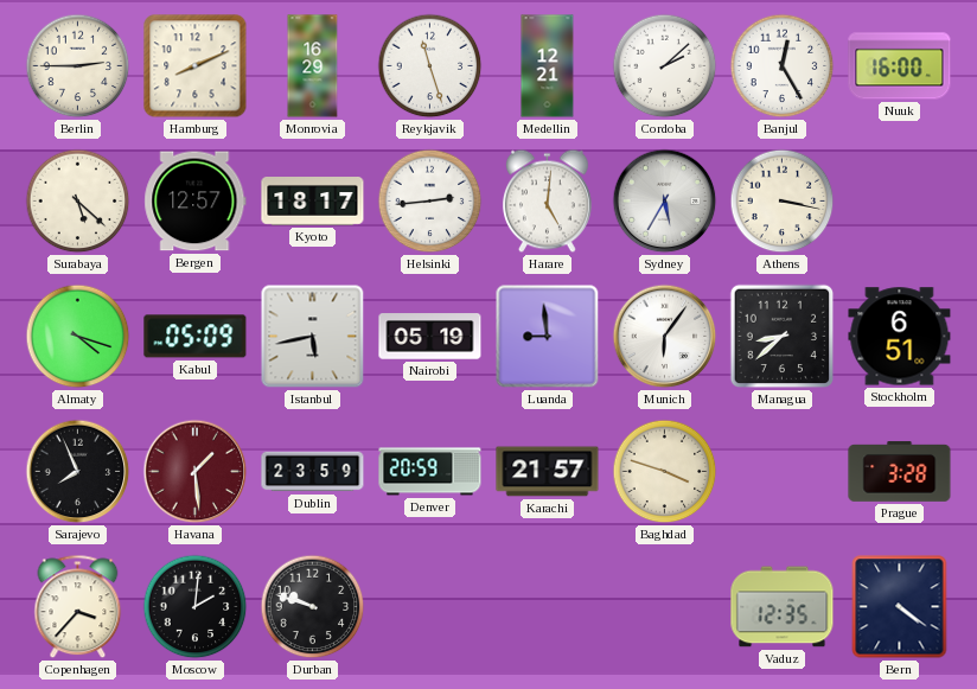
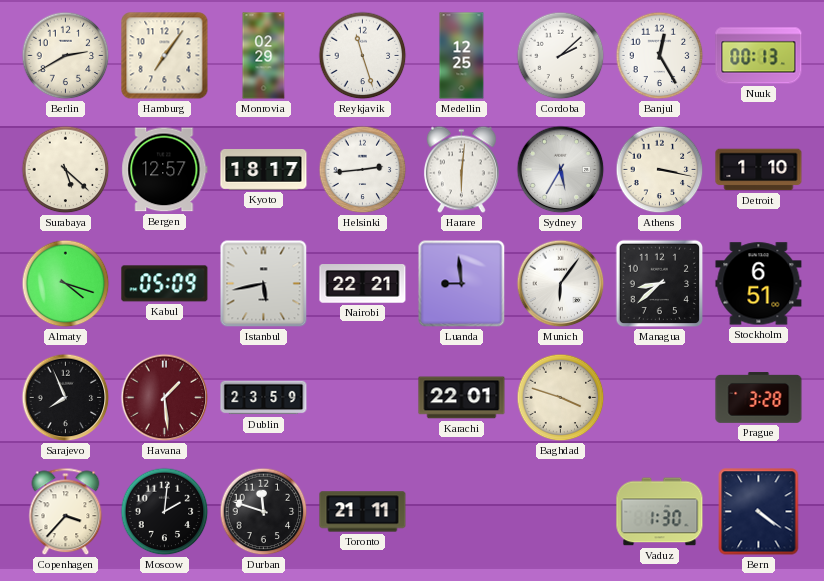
Berlin: 2:45 -> 2:40 (66, 56)
Hamburg: 8:11 -> 7:06 (165, 56)
Monrovia: 16:29 -> 02:29 (264, 56)
Medellin: 12:21 -> 12:25 (462, 56)
Nuuk: 16:00 -> 00:13 (759, 56)
Harare: 5:01 -> 6:01 (462, 170)
Detroit: none -> 1:10 (759, 170)
Nairobi: 05:19 -> 22:21 (363, 284)
Denver: 20:59 -> none (430, 472)
Karachi: 21:57 -> 22:01 (462, 398)
Durban: 9:48 -> 11:48 (264, 512)
Toronto: none -> 21:11 (363, 512)
Vaduz: 12:35 -> 1:30 (660, 512)
